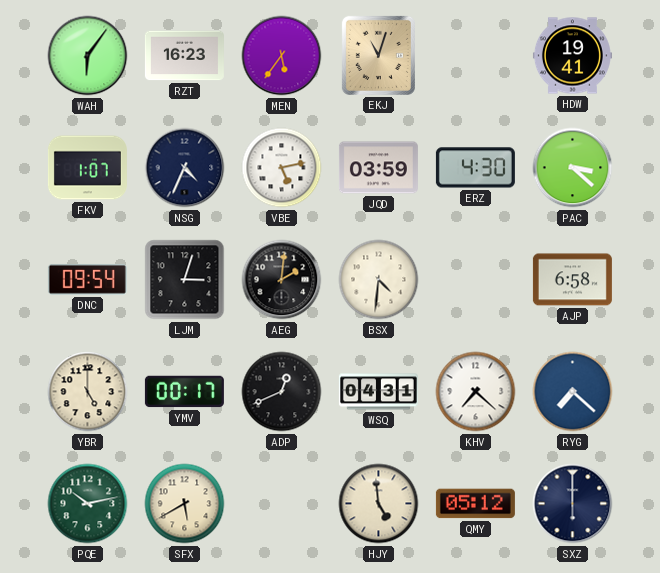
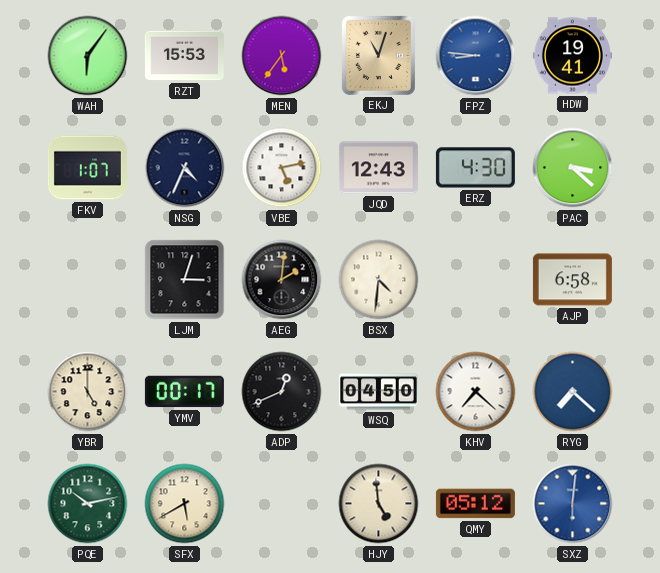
RZT: 16:23 -> 15:53 (184, 56)
FPZ: none -> 8:46 (476, 56)
JQD: 03:59 -> 12:43 (378, 168)
DNC: 09:54 -> none (87, 279)
WSQ: 04:31 -> 04:50 (378, 392)
SXZ: 6:00 -> 6:01 (573, 504)
SXZ dial: navy -> blue (573, 504)
